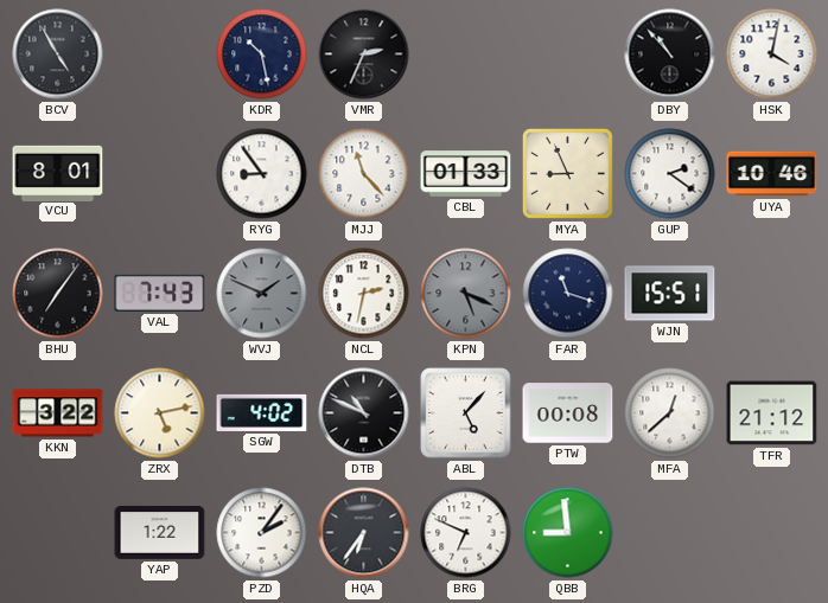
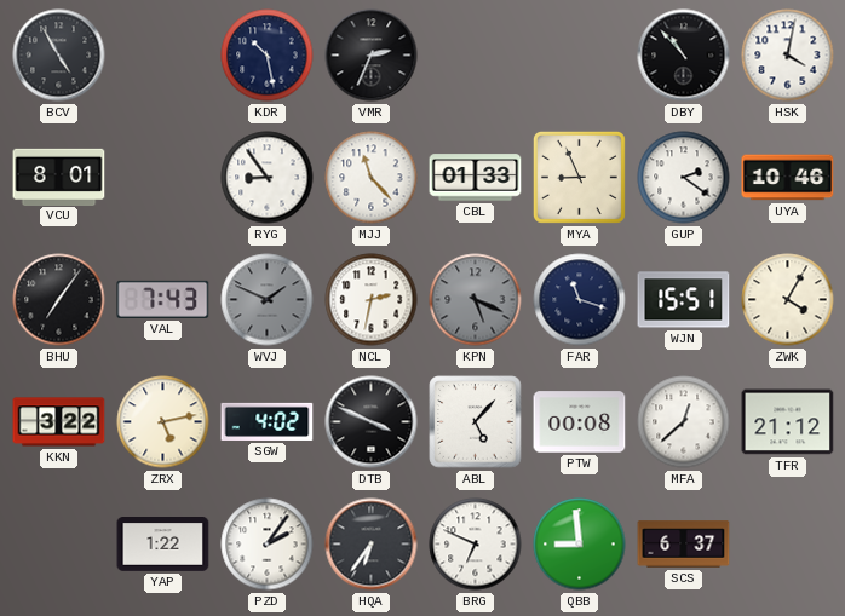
ZWK: none -> 4:05 (788, 300)
DTB: 10:49 -> 3:49 (372, 422)
SCS: none -> 6:37 (684, 545)
